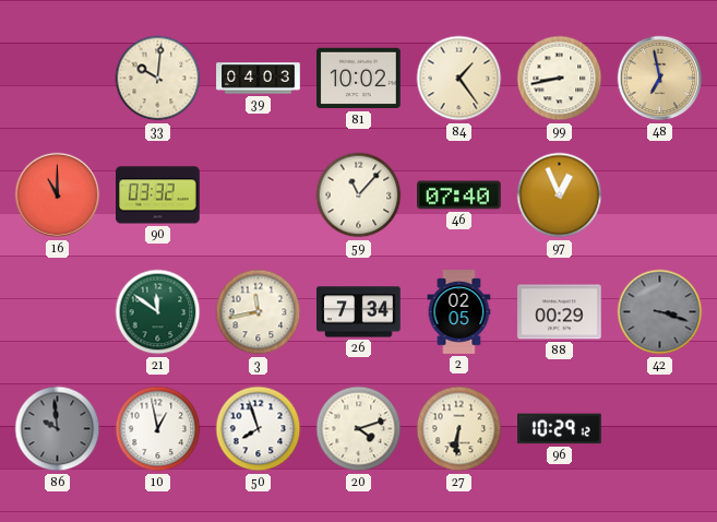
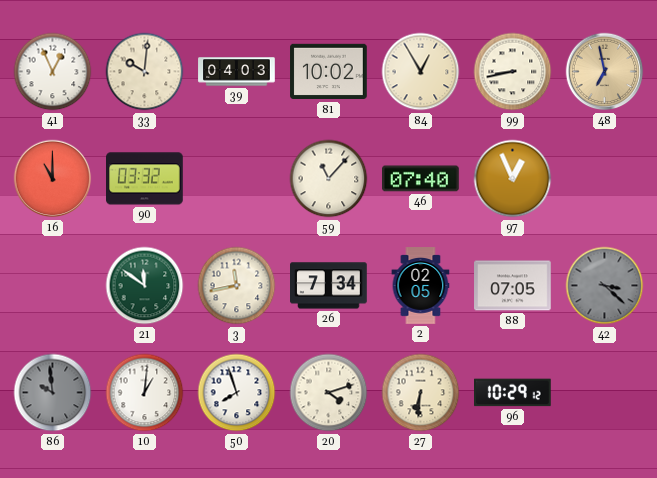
41: none -> 12:56 (53, 72)
84: 1:24 -> 12:55 (421, 72)
88: 00:29 -> 07:05 (513, 286)
42: 3:18 -> 3:22 (605, 286)
10: 12:58 -> 1:01 (145, 393)
